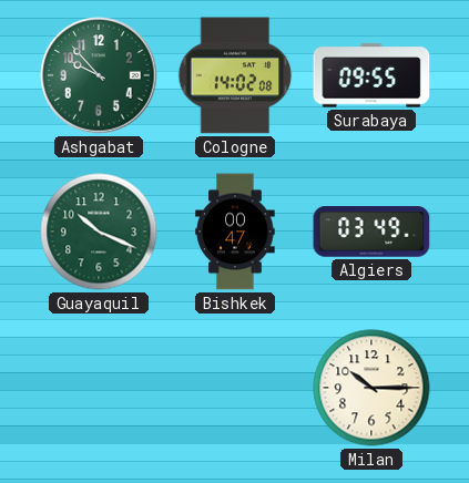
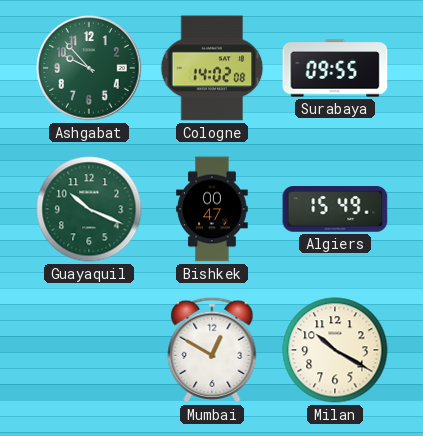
Algiers: 03:49 -> 15:49 (335, 209)
Mumbai: none -> 12:50 (212, 350)
Milan: 10:15 -> 10:20 (335, 350)
